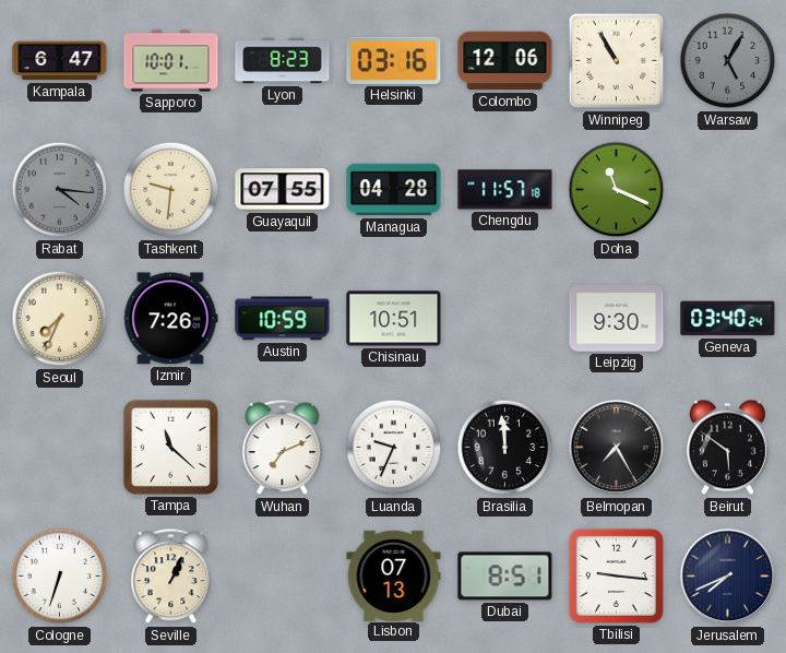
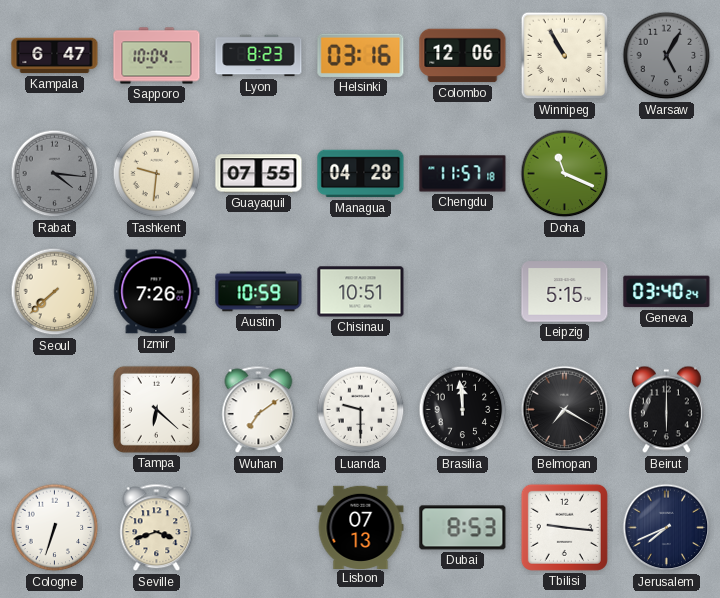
Sapporo: 10:01 -> 10:04 (157, 56)
Seoul: 7:34 -> 7:38 (55, 292)
Leipzig: 9:30 -> 5:15 (565, 292)
Tampa: 11:22 -> 6:22 (156, 409)
Wuhan: 7:11 -> 7:09 (259, 410)
Luanda: 9:34 -> 9:30 (361, 410)
Belmopan: 7:25 -> 7:20 (565, 410)
Beirut: 5:51 -> 6:00 (666, 410)
Seville: 1:04 -> 3:42 (157, 528)
Dubai: 8:51 -> 8:53 (463, 528)
